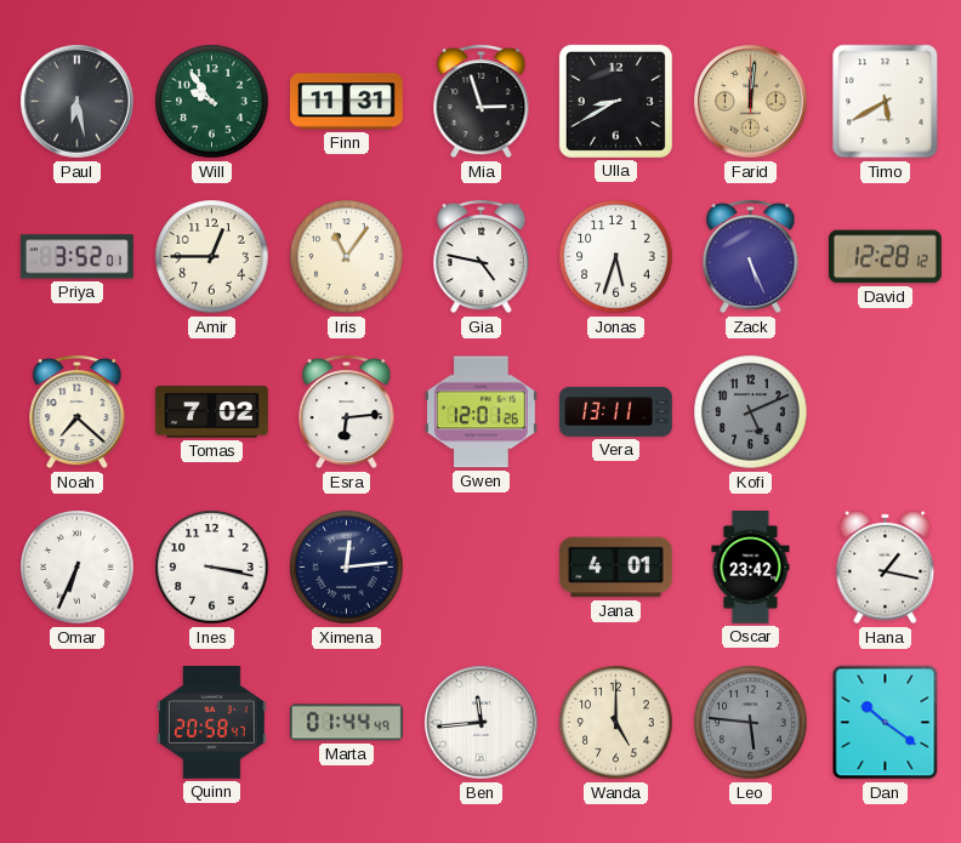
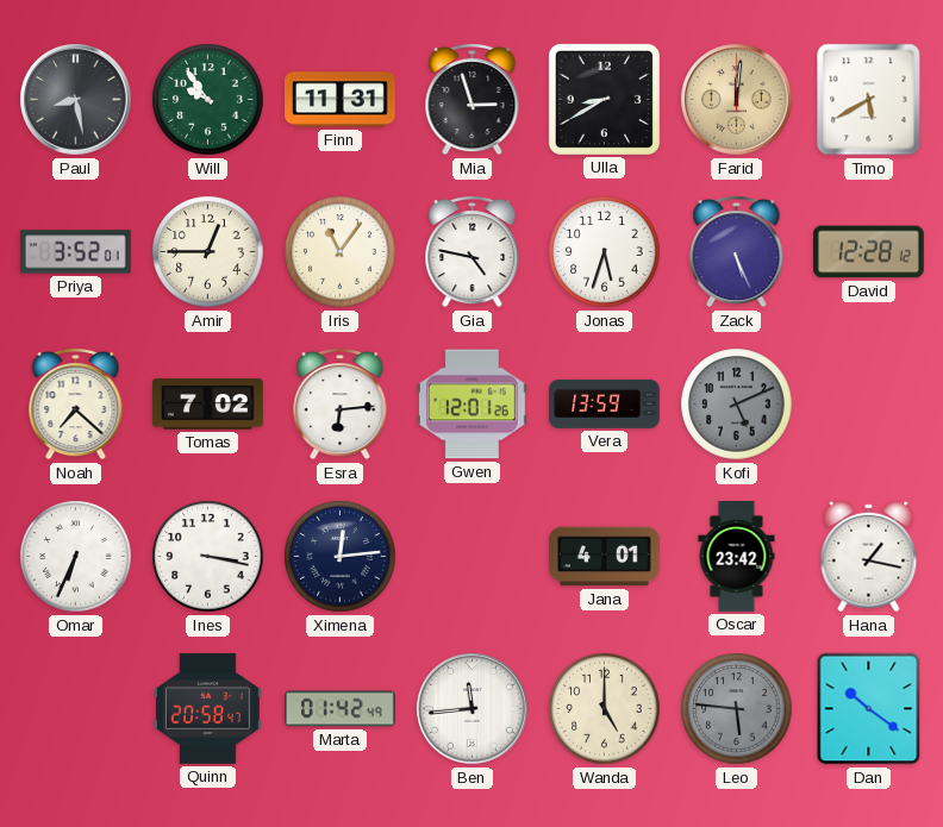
Paul: 6:28 -> 8:28 (76, 100)
Vera: 13:11 -> 13:59 (605, 403)
Marta: 01:44 -> 01:42 (339, 709)
